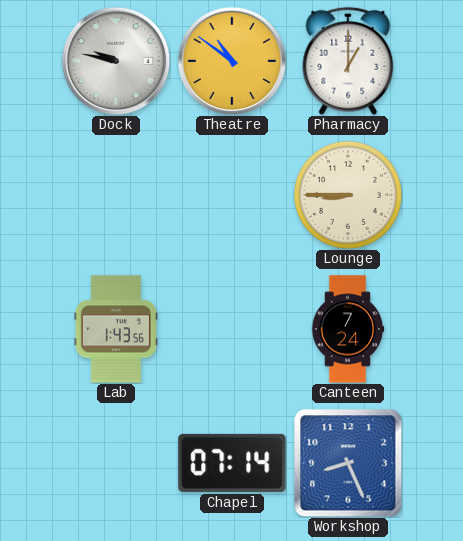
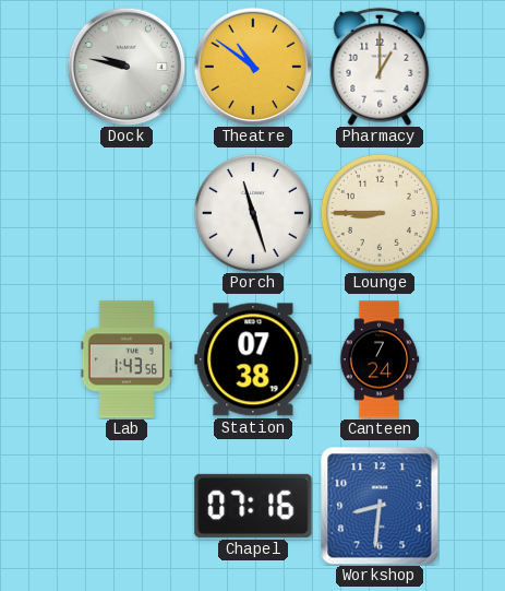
Porch: none -> 11:27 (253, 213)
Station: none -> 07:38 (253, 359)
Chapel: 07:14 -> 07:16 (253, 506)
Workshop: 8:26 -> 8:31 (380, 506)
